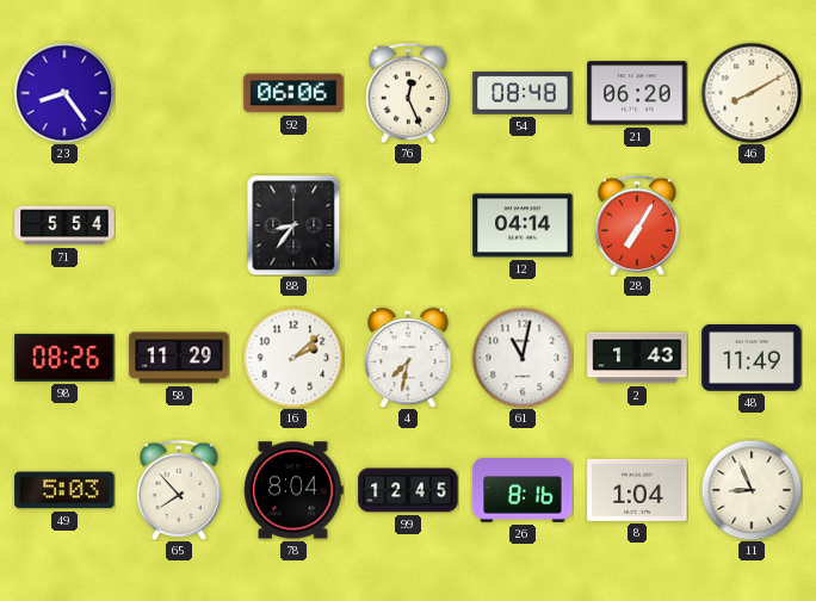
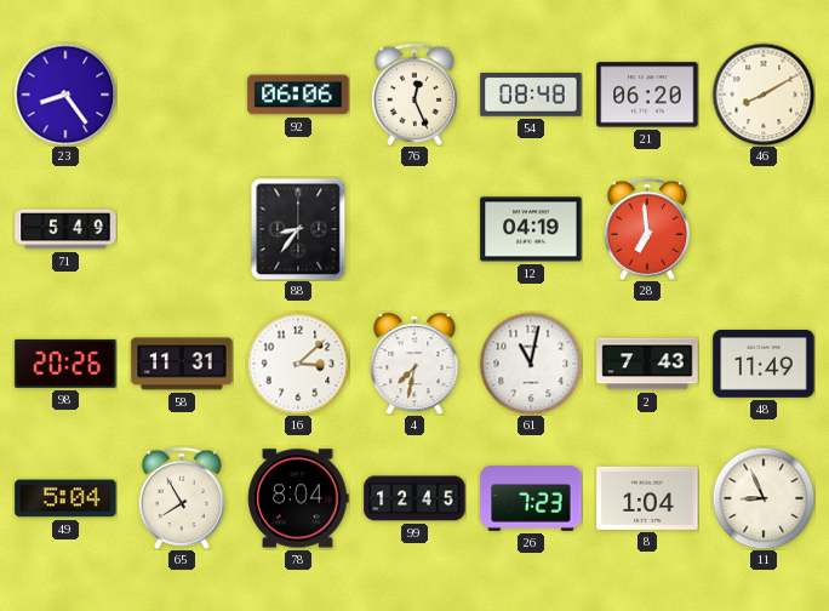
71: 5:54 -> 5:49 (65, 229)
12: 04:14 -> 04:19 (531, 229)
28: 7:05 -> 6:59 (647, 229)
98: 08:26 -> 20:26 (65, 364)
58: 11:29 -> 11:31 (182, 364)
16: 2:08 -> 3:08 (298, 364)
2: 1:43 -> 7:43 (647, 364)
49: 5:03 -> 5:04 (65, 498)
65: 7:53 -> 7:55 (182, 498)
26: 8:16 -> 7:23 (531, 499)
